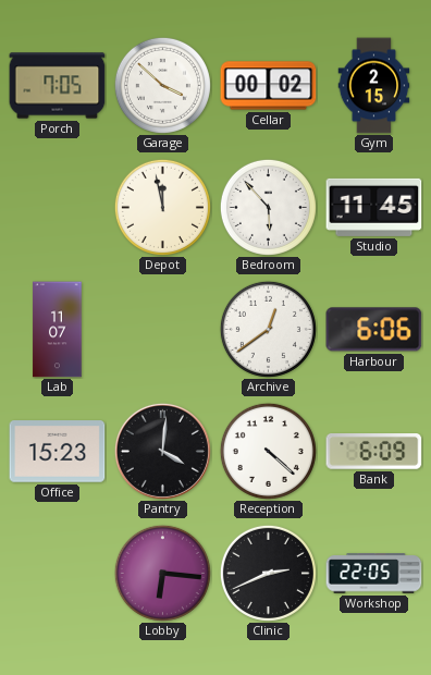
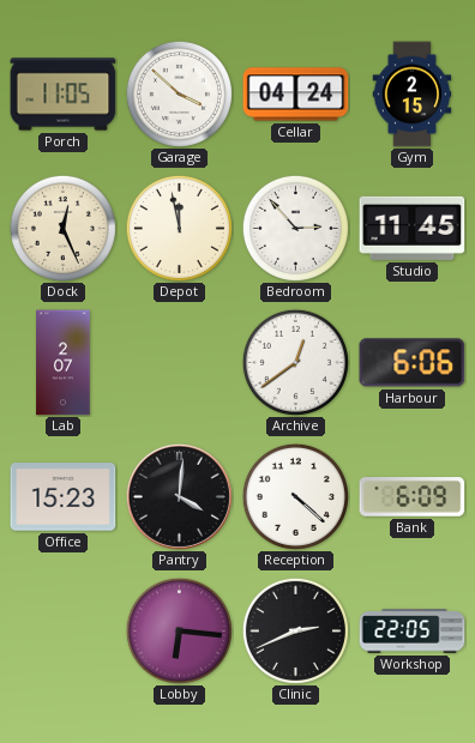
Porch: 7:05 -> 11:05 (64, 95)
Cellar: 00:02 -> 04:24 (296, 95)
Dock: none -> 12:26 (62, 228)
Bedroom: 5:53 -> 2:53 (295, 228)
Lab: 11:07 -> 2:07 (64, 363)
